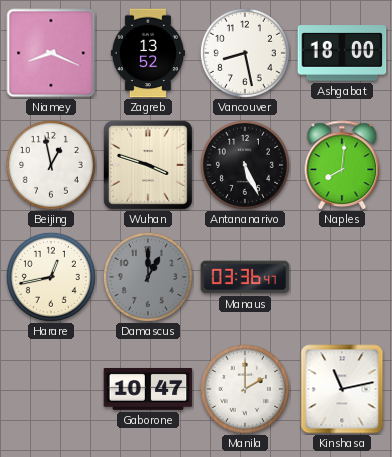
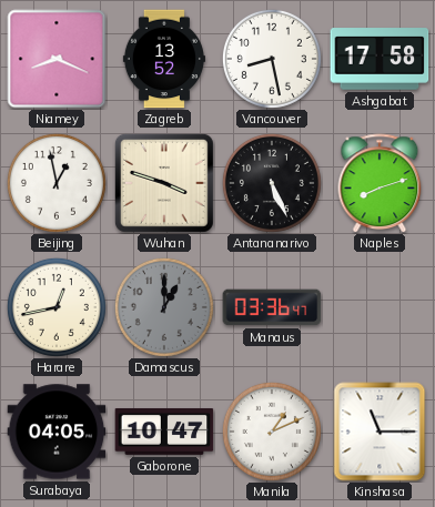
Ashgabat: 18:00 -> 17:58 (380, 59)
Naples: 8:01 -> 8:12 (380, 183)
Surabaya: none -> 04:05 (57, 432)
Manila: 2:00 -> 1:11 (272, 432)
Kinshasa: 11:13 -> 11:15 (380, 432)
